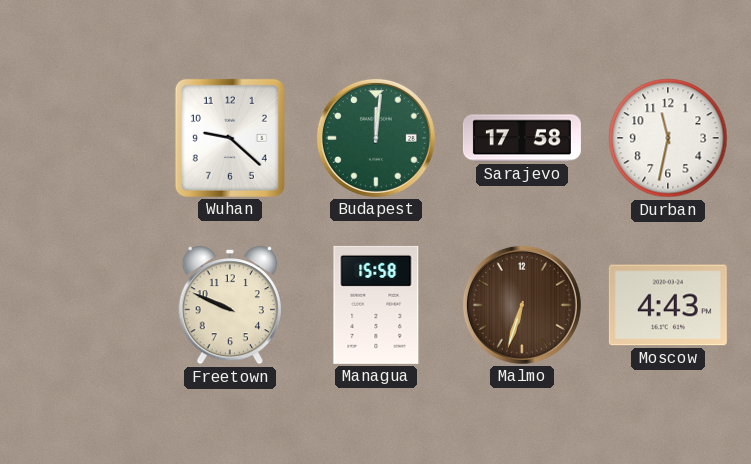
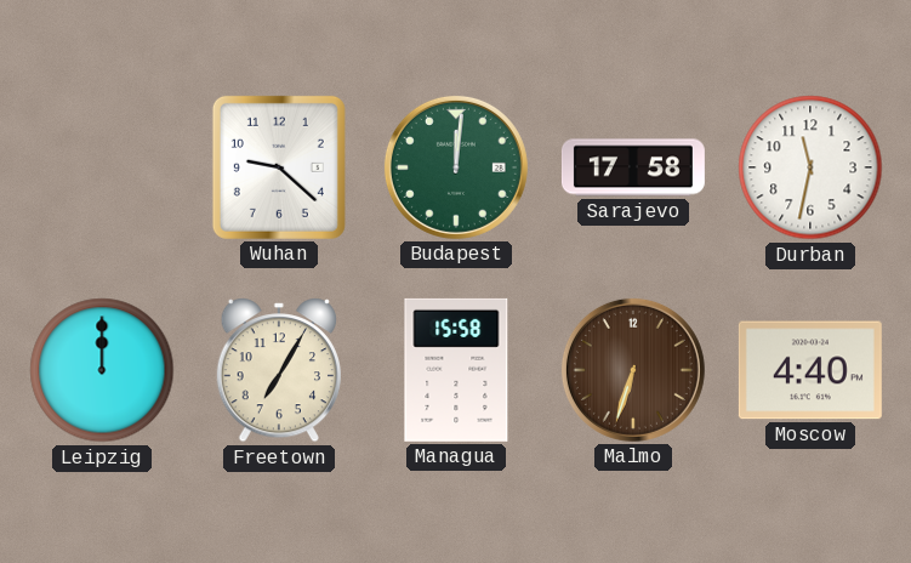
Leipzig: none -> 12:00 (102, 370)
Freetown: 9:49 -> 7:05 (278, 370)
Moscow: 4:43 -> 4:40 (810, 370)
